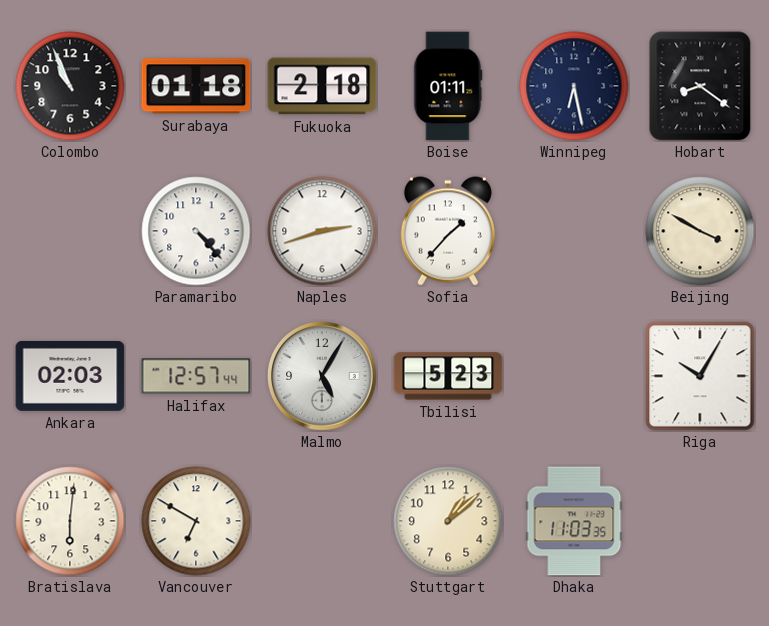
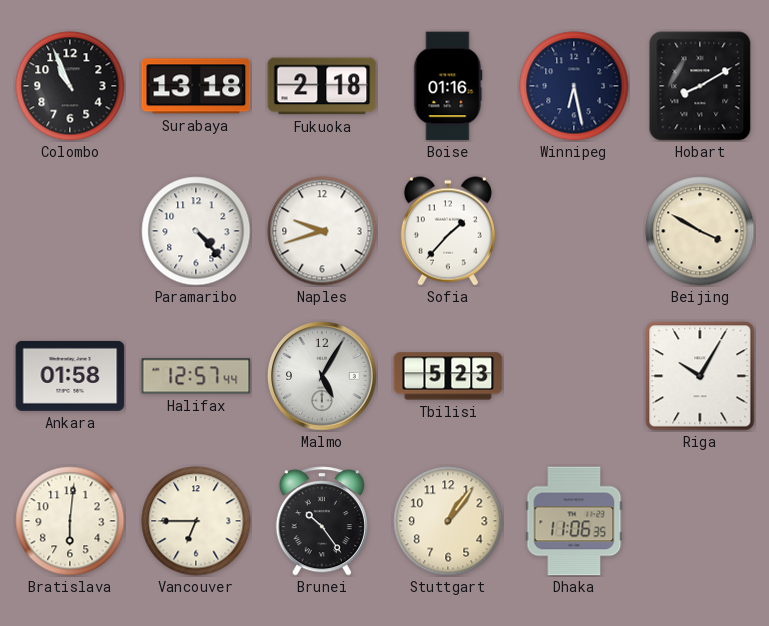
Surabaya: 01:18 -> 13:18 (196, 86)
Boise: 01:11 -> 01:16 (448, 86)
Hobart: 8:21 -> 8:10 (700, 86)
Naples: 2:42 -> 9:42 (322, 231)
Ankara: 02:03 -> 01:58 (70, 376)
Vancouver: 6:50 -> 6:45 (196, 521)
Brunei: none -> 10:24 (322, 521)
Stuttgart: 1:08 -> 1:06 (448, 521)
Dhaka: 11:03 -> 11:06 (574, 521)
